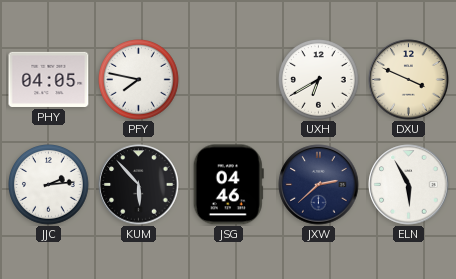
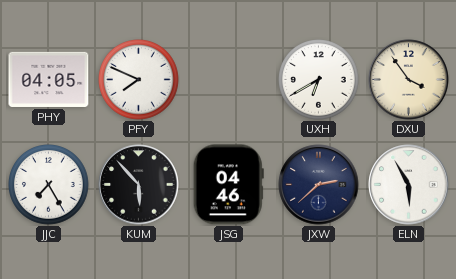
PFY: 7:47 -> 7:49 (139, 80)
DXU: 3:49 -> 3:54 (409, 80)
JJC: 2:14 -> 7:25 (49, 185)
